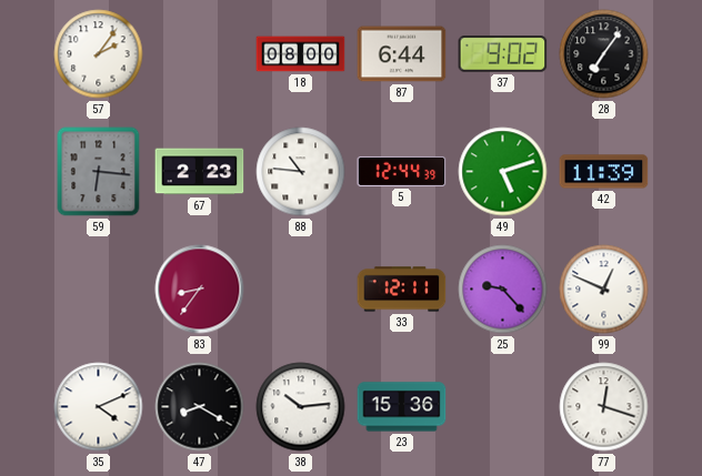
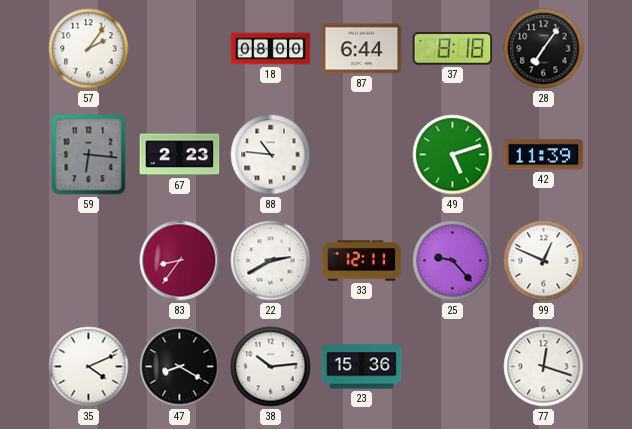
37: 9:02 -> 8:18 (453, 49)
5: 12:44 -> none (402, 171)
22: none -> 2:40 (271, 261)
